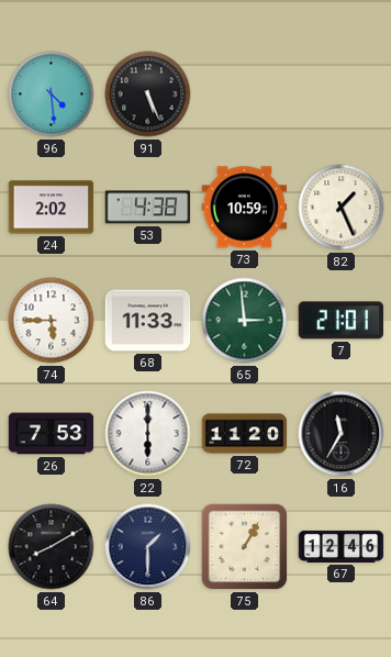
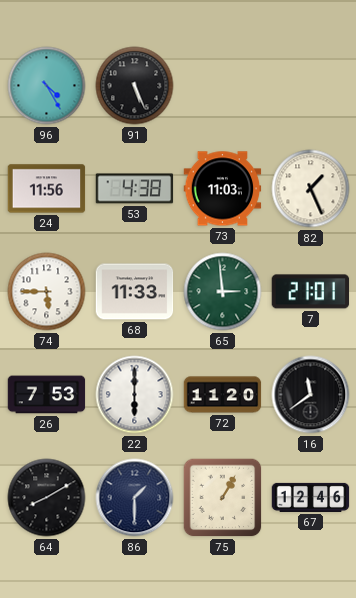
96: 4:29 -> 4:25 (47, 86)
24: 2:02 -> 11:56 (47, 189)
73: 10:59 -> 11:03 (223, 189)
16: 11:35 -> 11:39 (311, 395)
